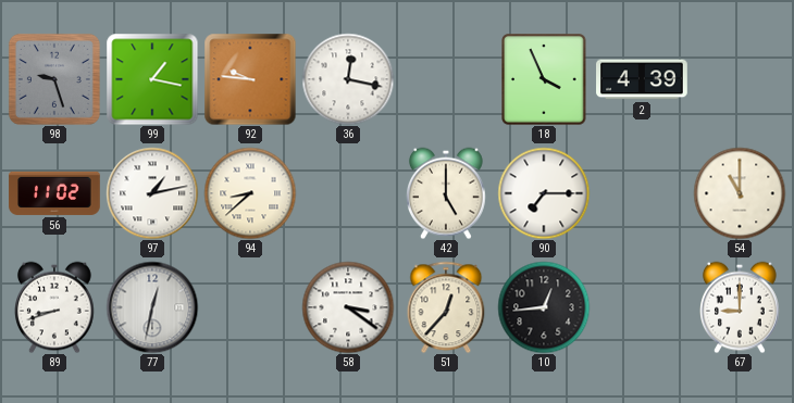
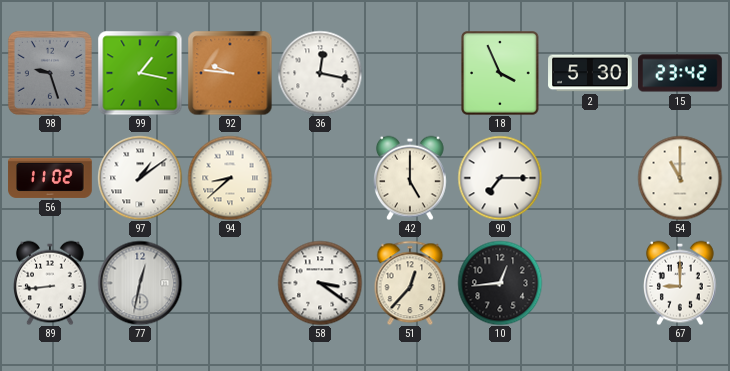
2: 4:39 -> 5:30 (590, 73)
15: none -> 23:42 (680, 73)
97: 1:13 -> 1:09 (140, 178)
89: 8:42 -> 8:44 (51, 283)
